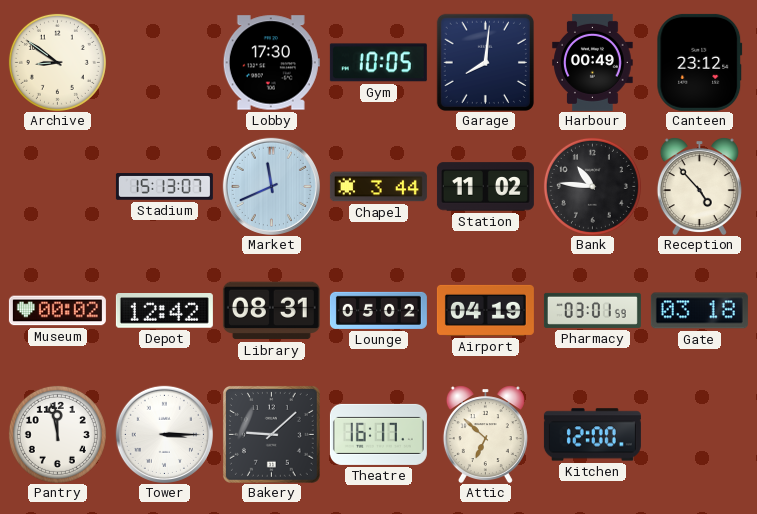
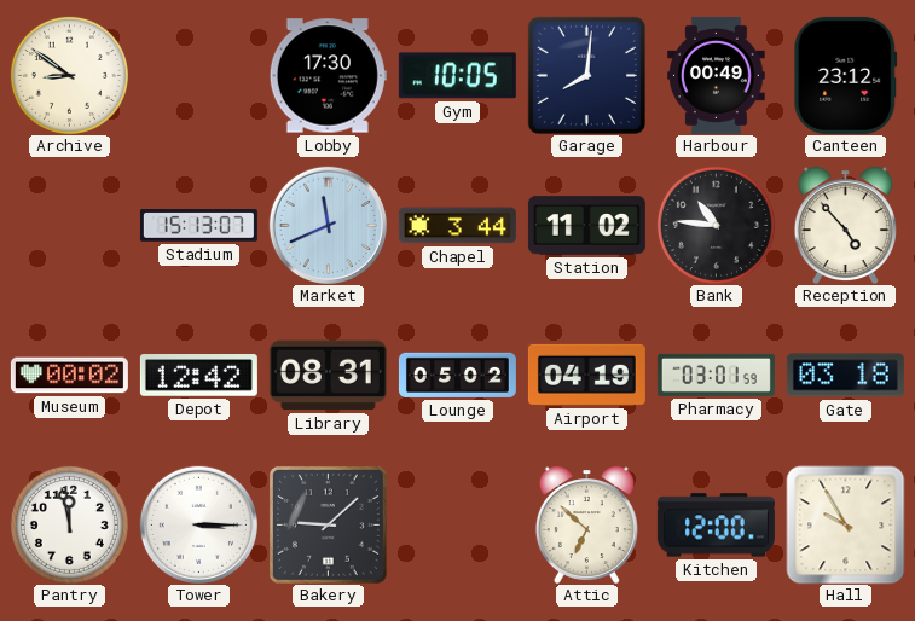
Theatre: 16:17 -> none (378, 434)
Hall: none -> 9:55 (845, 524)
